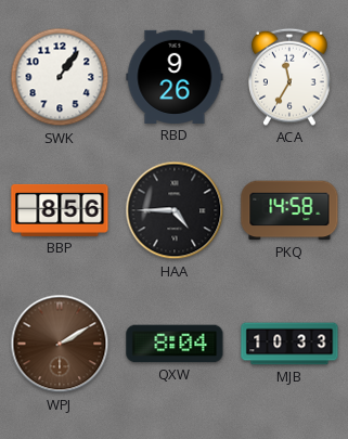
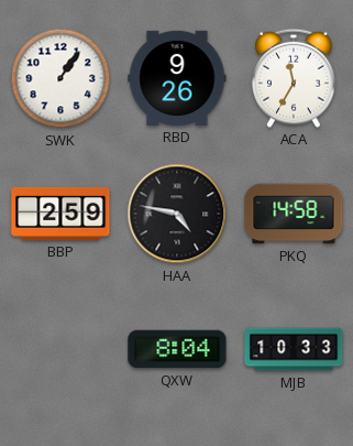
BBP: 8:56 -> 2:59 (60, 214)
HAA: 4:45 -> 4:47 (177, 214)
WPJ: 2:10 -> none (60, 344)
